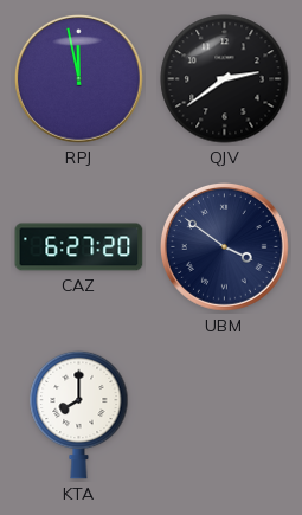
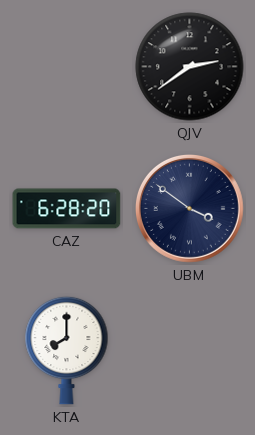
RPJ: 11:58 -> none (79, 79)
CAZ: 6:27 -> 6:28 (67, 209)
